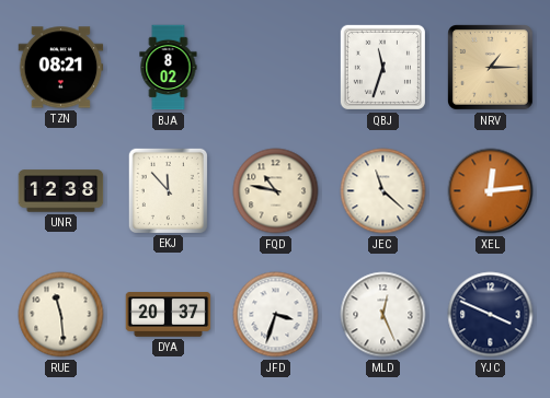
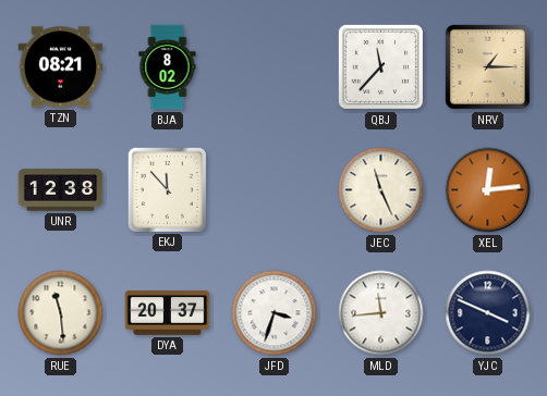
QBJ: 11:33 -> 11:37 (380, 66)
FQD: 10:47 -> none (276, 191)
JEC: 11:22 -> 11:26 (381, 190)
MLD: 12:26 -> 11:44 (381, 313)
